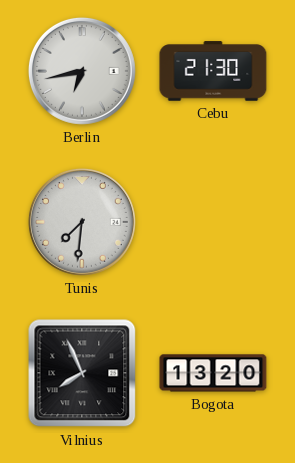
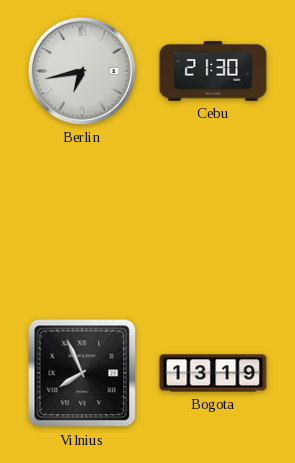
Tunis: 7:31 -> none (82, 222)
Bogota: 13:20 -> 13:19 (213, 373)
